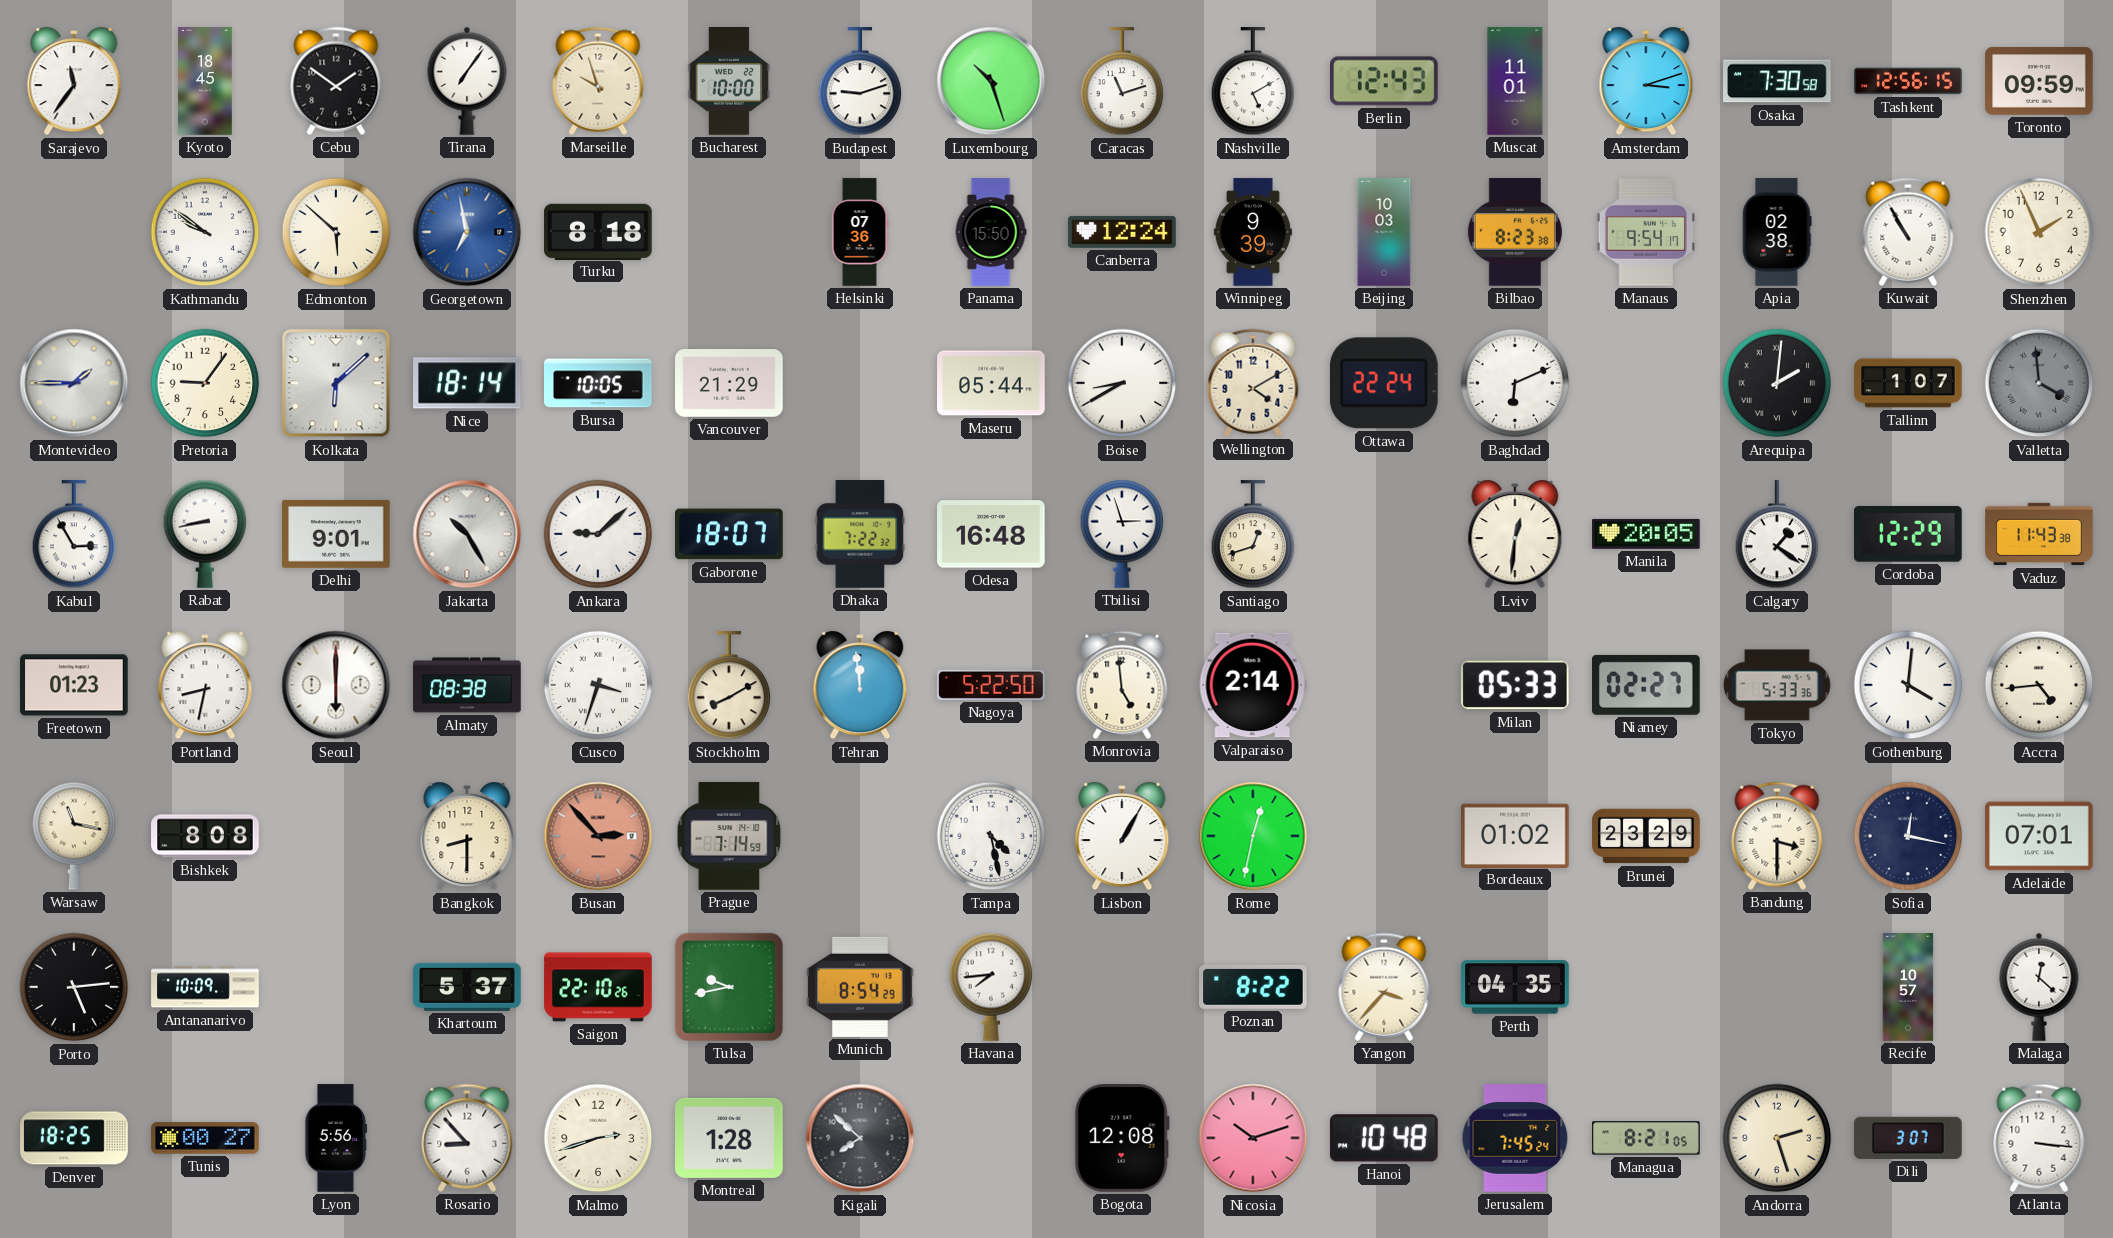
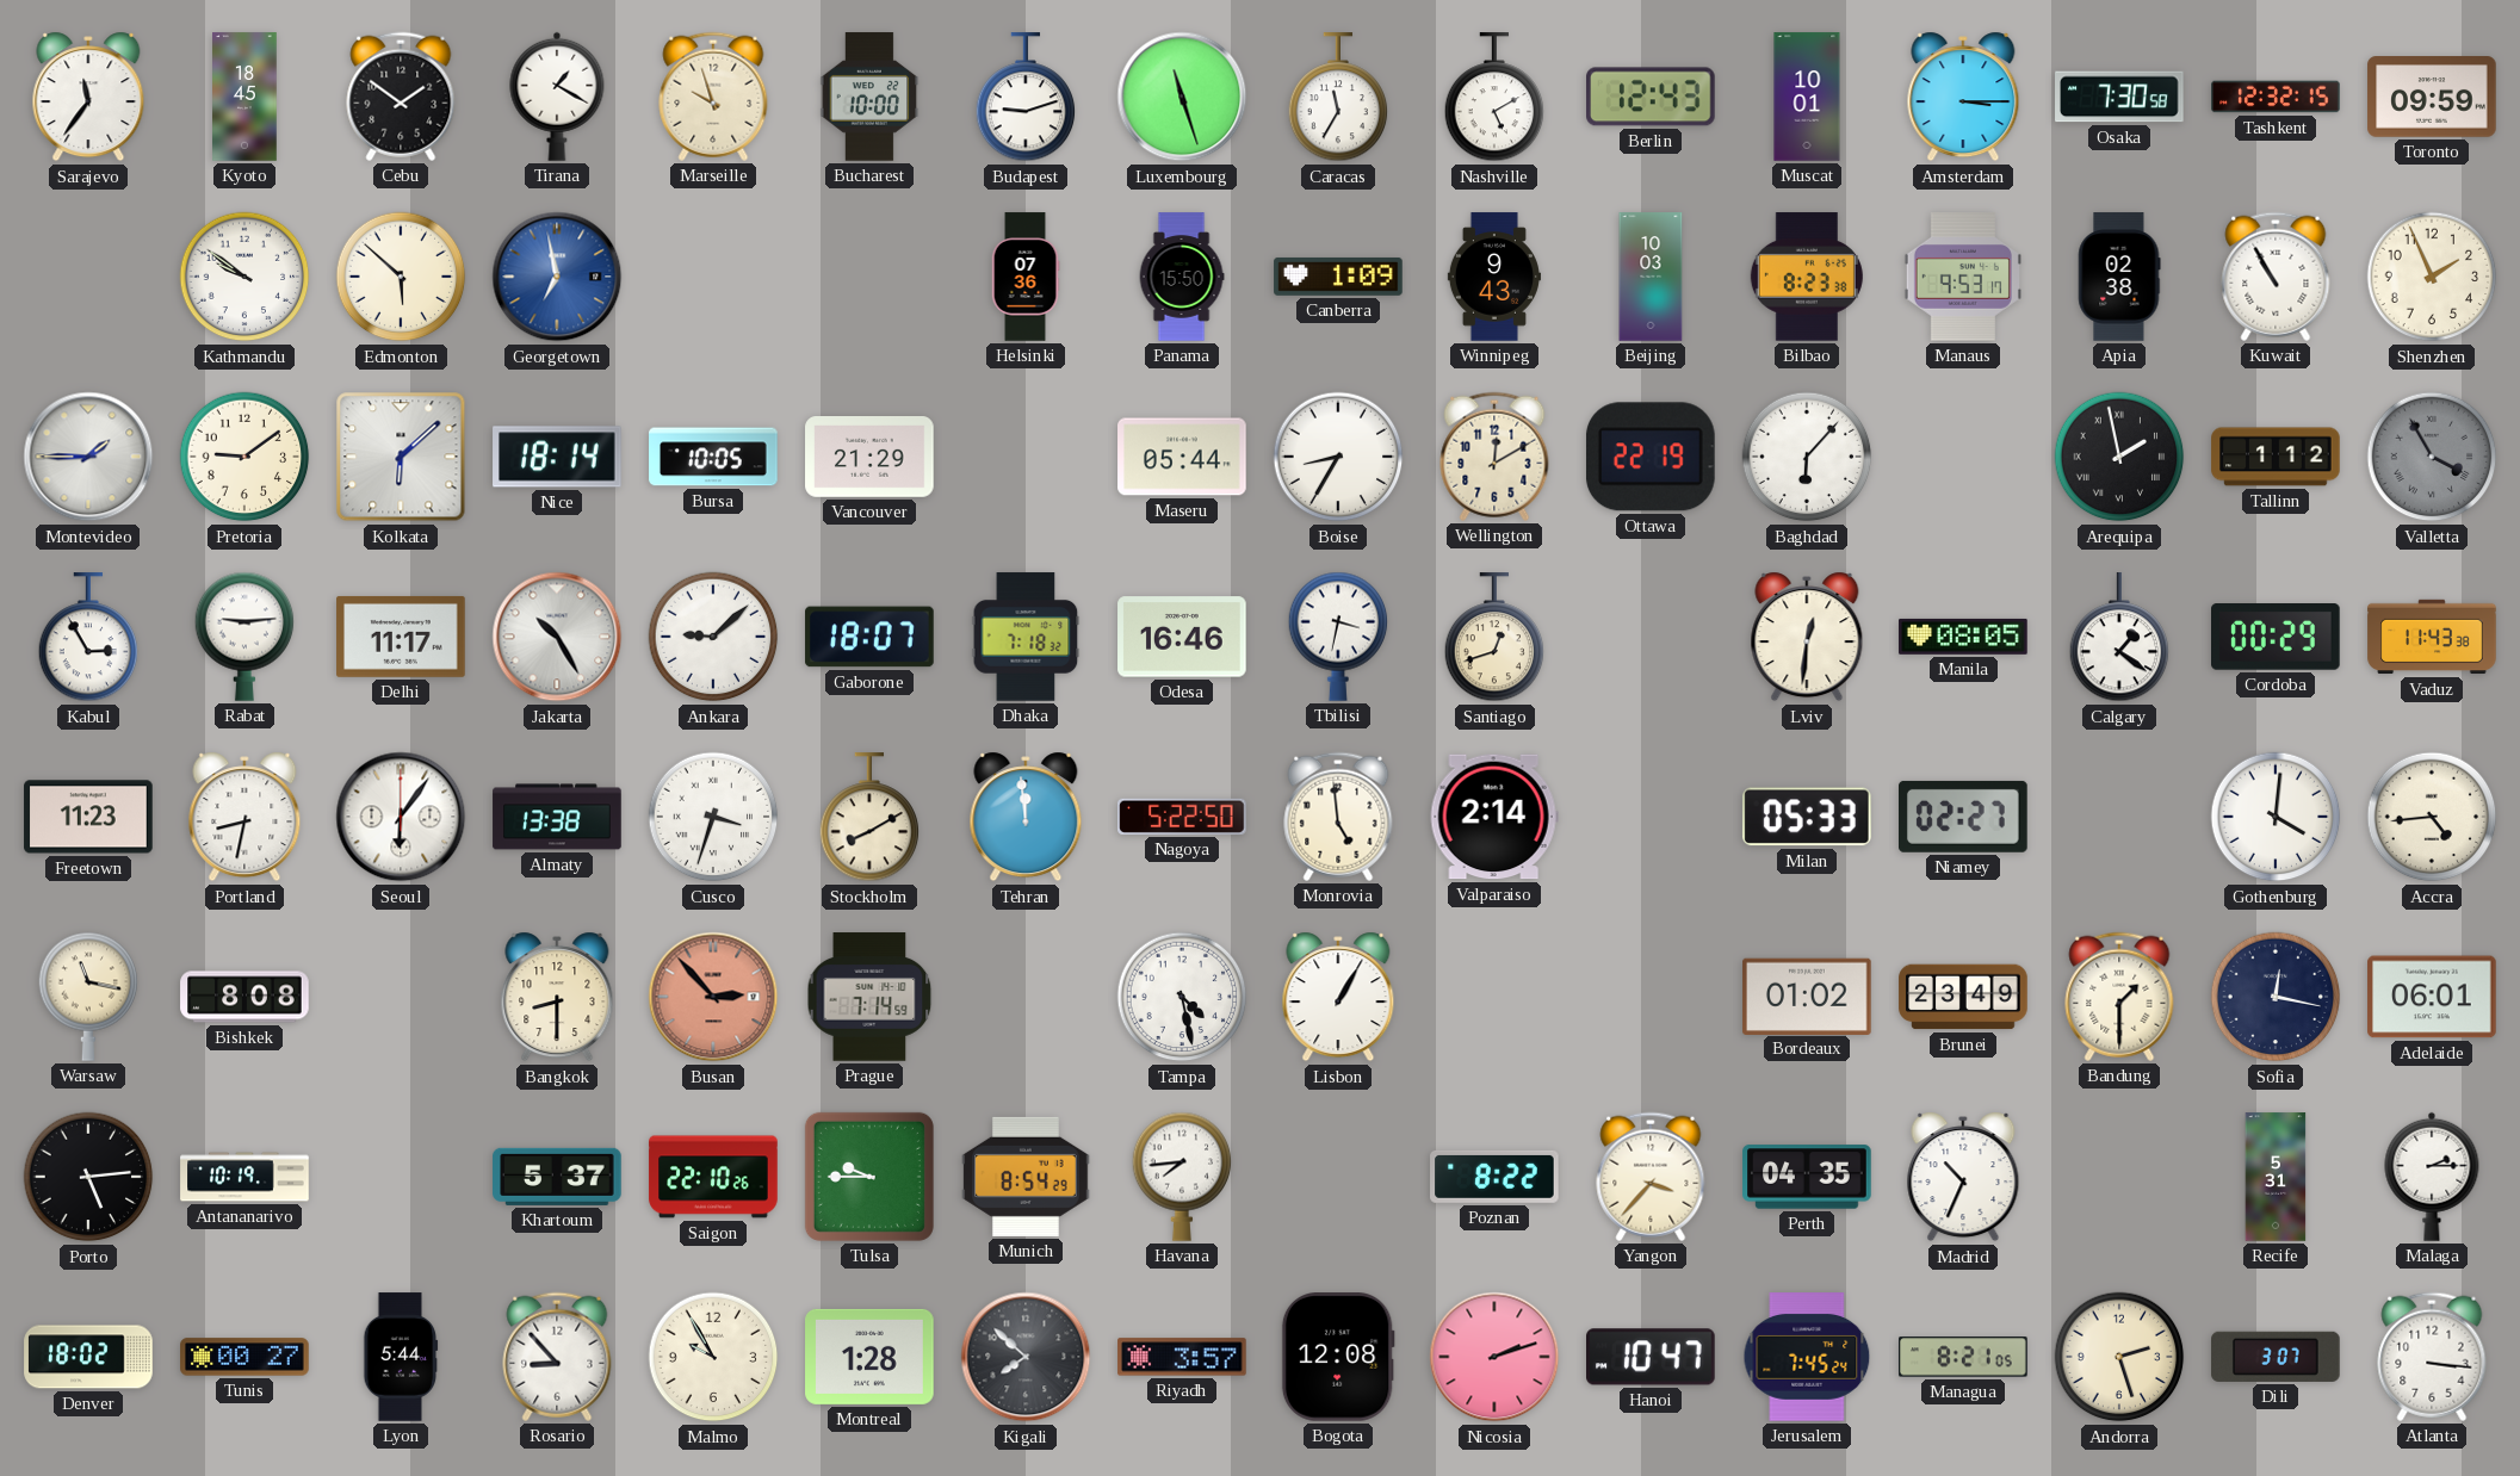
Tirana: 7:06 -> 1:20 (557, 97)
Luxembourg: 10:27 -> 11:27 (1182, 97)
Caracas: 11:12 -> 11:35 (1338, 98)
Muscat: 11:01 -> 10:01 (1807, 97)
Amsterdam: 3:12 -> 3:15 (1963, 97)
Tashkent: 12:56 -> 12:32 (2276, 97)
Turku: 8:18 -> none (598, 231)
Canberra: 12:24 -> 1:09 (1338, 277)
Winnipeg: 9:39 -> 9:43 (1494, 277)
Manaus: 9:54 -> 9:53 (1963, 277)
Pretoria: 9:06 -> 9:09 (244, 457)
Boise: 8:40 -> 8:35 (1338, 457)
Wellington: 4:10 -> 12:10 (1494, 457)
Ottawa: 22:24 -> 22:19 (1651, 457)
Baghdad: 6:11 -> 6:07 (1807, 457)
Arequipa: 2:01 -> 1:58 (2119, 457)
Tallinn: 1:07 -> 1:12 (2276, 457)
Valletta: 3:59 -> 3:55 (2432, 457)
Rabat: 8:43 -> 9:14 (244, 637)
Delhi: 9:01 -> 11:17 (401, 637)
Dhaka: 7:22 -> 7:18 (1026, 637)
Odesa: 16:48 -> 16:46 (1182, 637)
Tbilisi: 2:57 -> 3:32 (1338, 637)
Manila: 20:05 -> 08:05 (1963, 637)
Cordoba: 12:29 -> 00:29 (2277, 638)
Freetown: 01:23 -> 11:23 (88, 817)
Seoul: 6:00 -> 6:06 (401, 817)
Almaty: 08:38 -> 13:38 (557, 817)
Tokyo: 5:33 -> none (1777, 685)
Rome: 12:32 -> none (1253, 836)
Brunei: 23:29 -> 23:49 (1963, 997)
Bandung: 3:30 -> 1:30 (2119, 997)
Adelaide: 07:01 -> 06:01 (2432, 997)
Antananarivo: 10:09 -> 10:19 (244, 1177)
Tulsa: 9:43 -> 9:45 (869, 1177)
Madrid: none -> 10:34 (1963, 1177)
Recife: 10:57 -> 5:31 (2276, 1177)
Malaga: 12:22 -> 2:15 (2432, 1177)
Denver: 18:25 -> 18:02 (88, 1357)
Lyon: 5:56 -> 5:44 (401, 1357)
Malmo: 2:42 -> 9:55 (713, 1357)
Riyadh: none -> 3:57 (1182, 1357)
Nicosia: 10:12 -> 2:12 (1494, 1357)
Hanoi: 10:48 -> 10:47 (1652, 1357)
